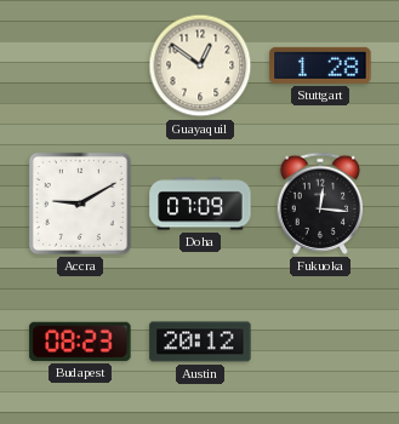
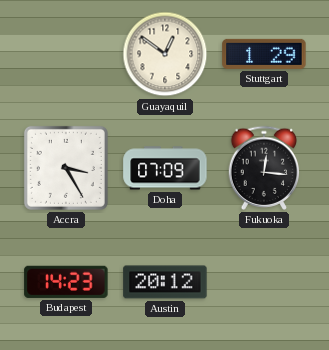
Stuttgart: 1:28 -> 1:29 (264, 54)
Accra: 9:10 -> 3:25 (66, 168)
Budapest: 08:23 -> 14:23 (66, 282)
